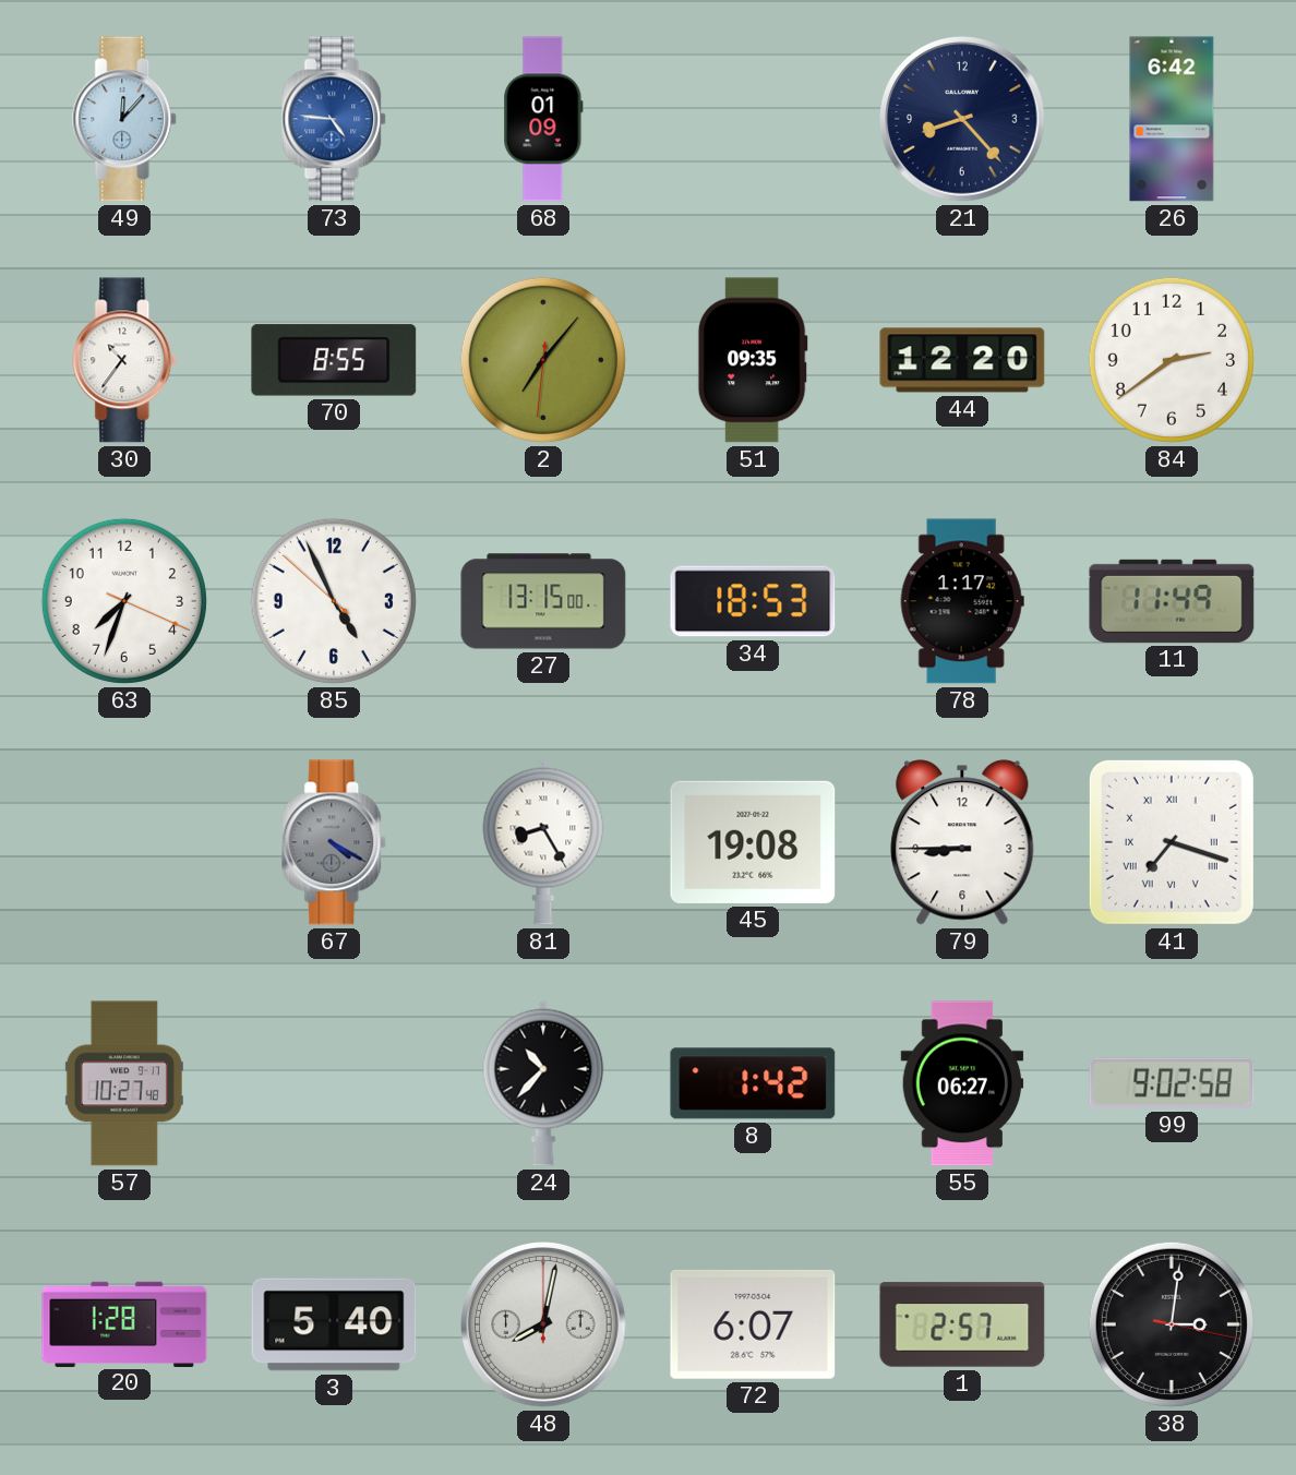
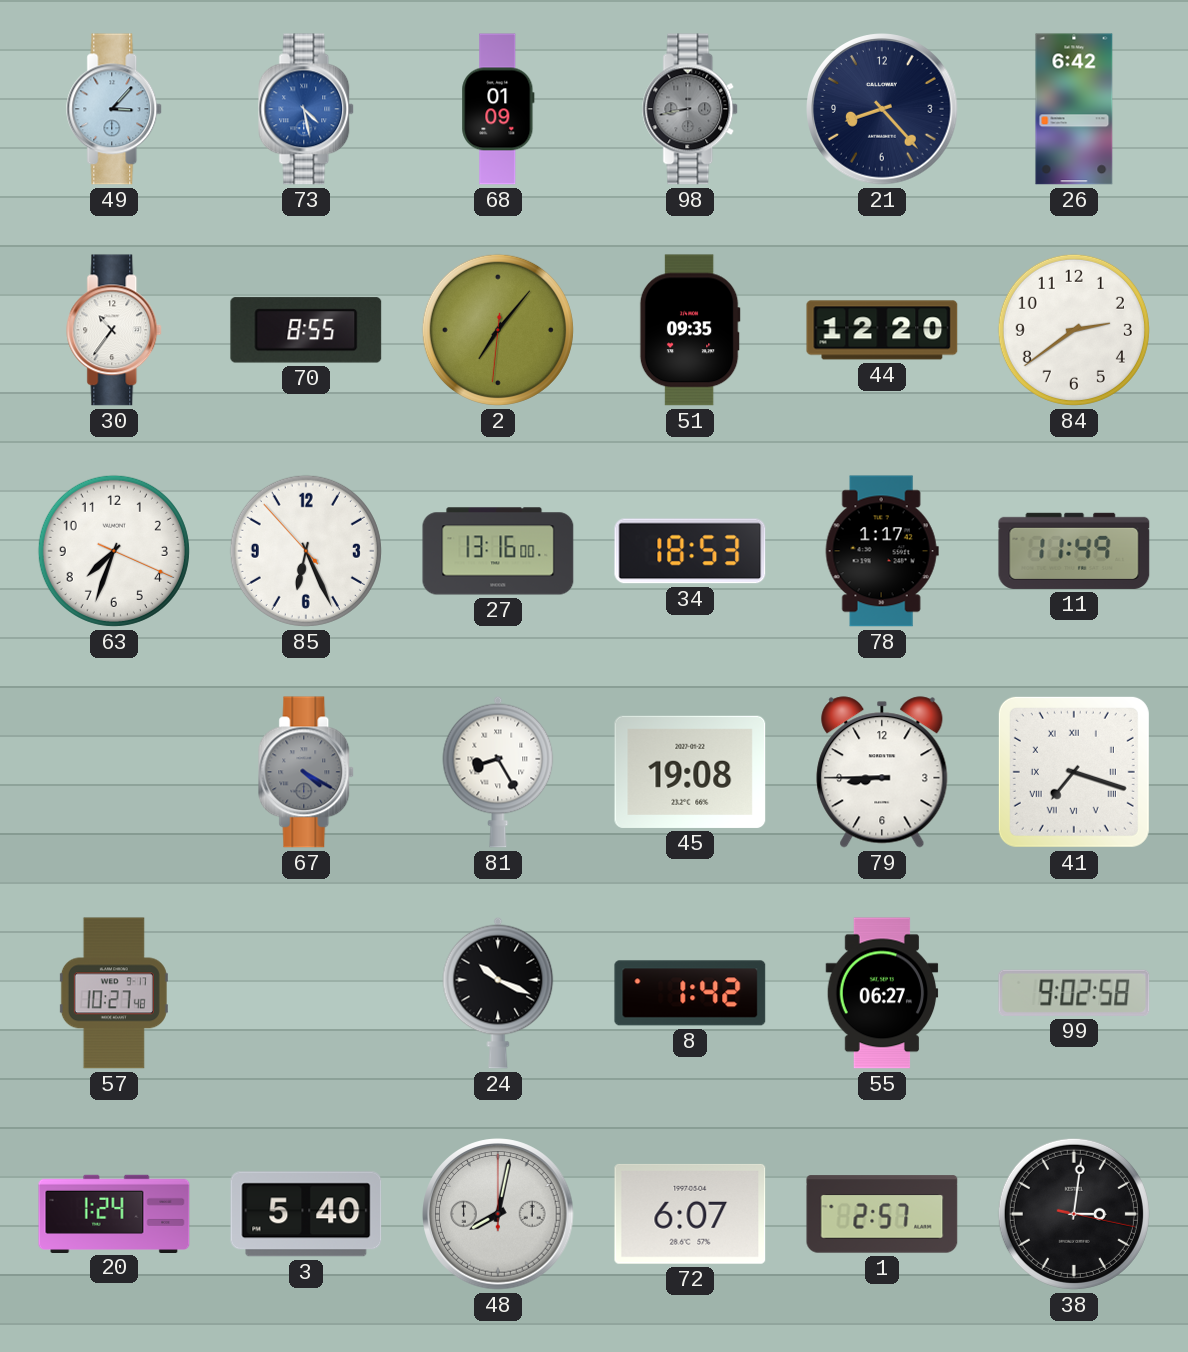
49: 12:07 -> 3:07 (115, 109)
73: 4:46 -> 4:28 (307, 109)
98: none -> 8:43 (691, 109)
85: 4:55 -> 6:25 (306, 551)
27: 13:15 -> 13:16 (498, 551)
24: 10:37 -> 10:19 (498, 993)
20: 1:28 -> 1:24 (114, 1213)
